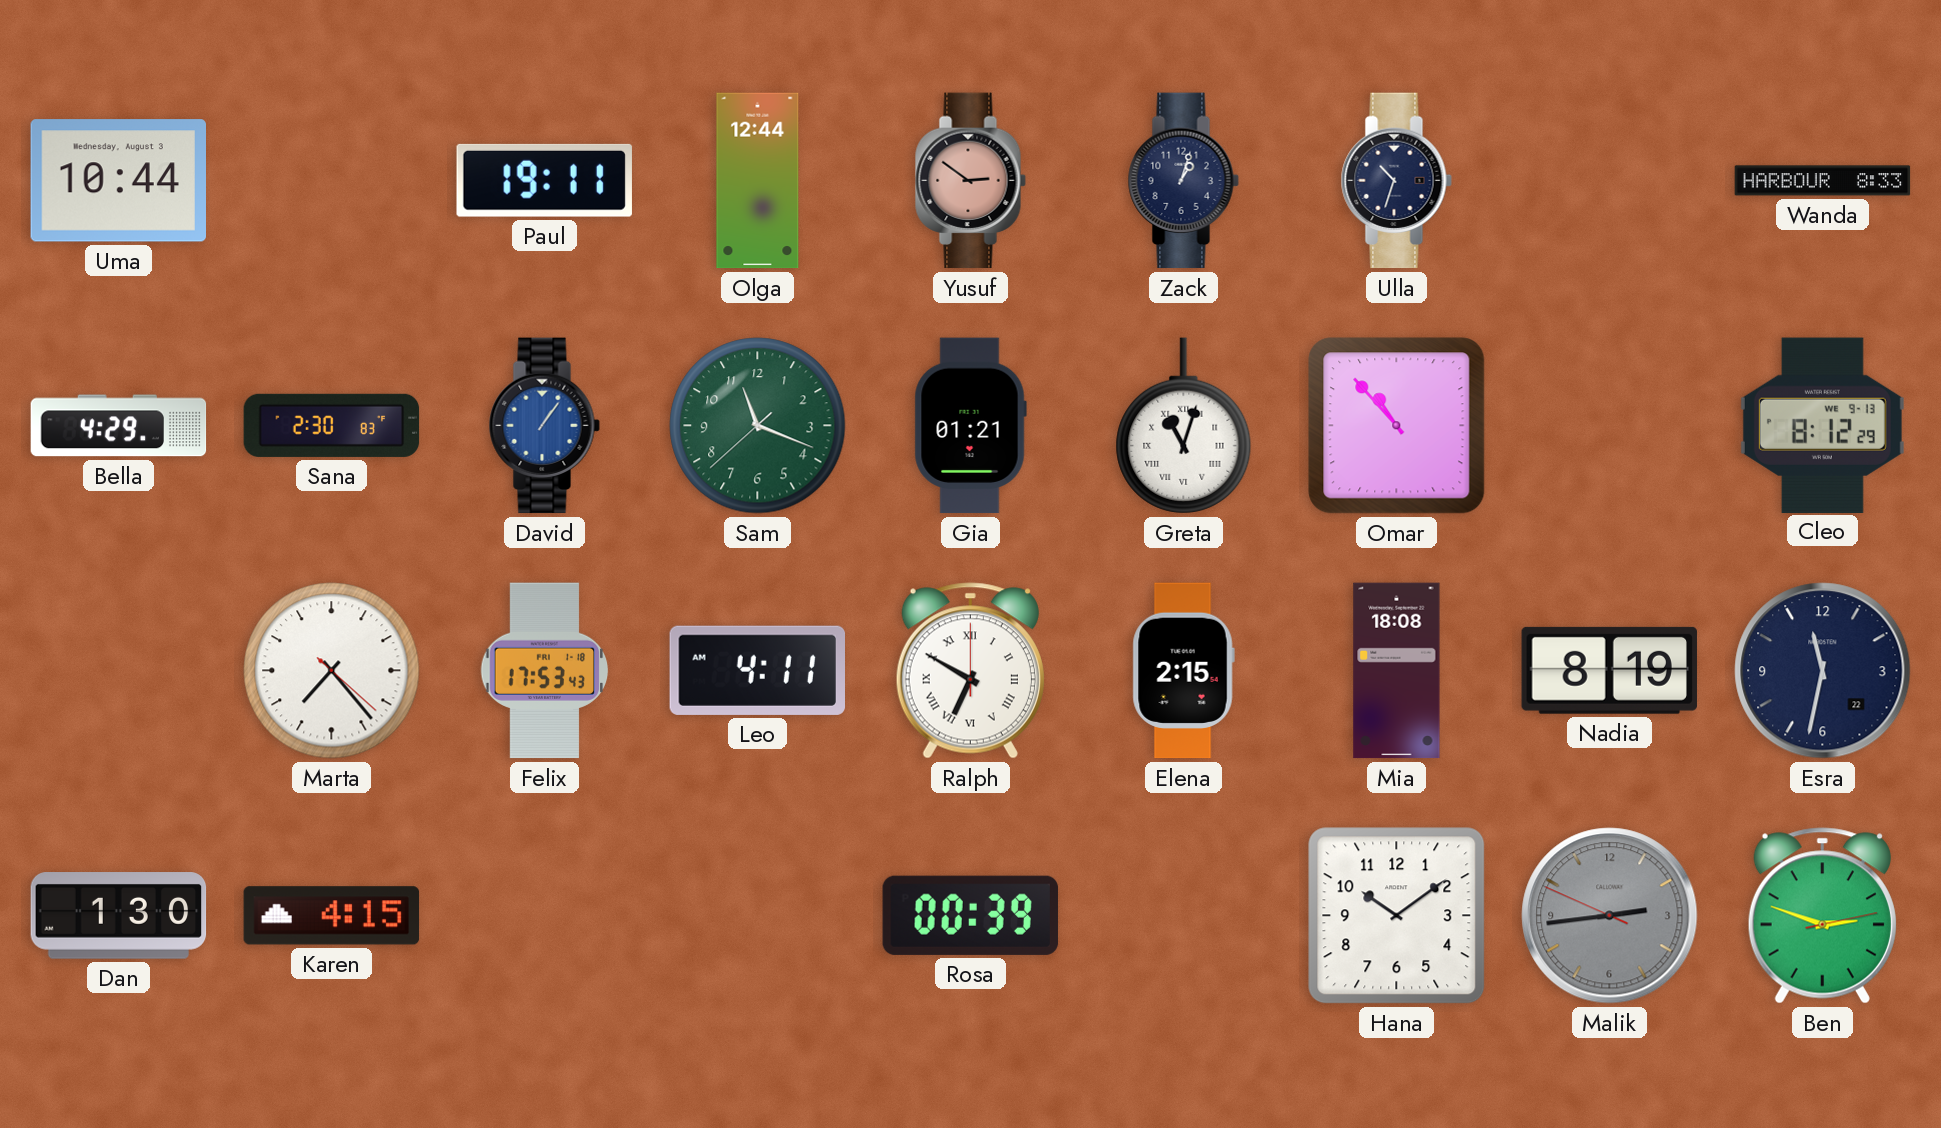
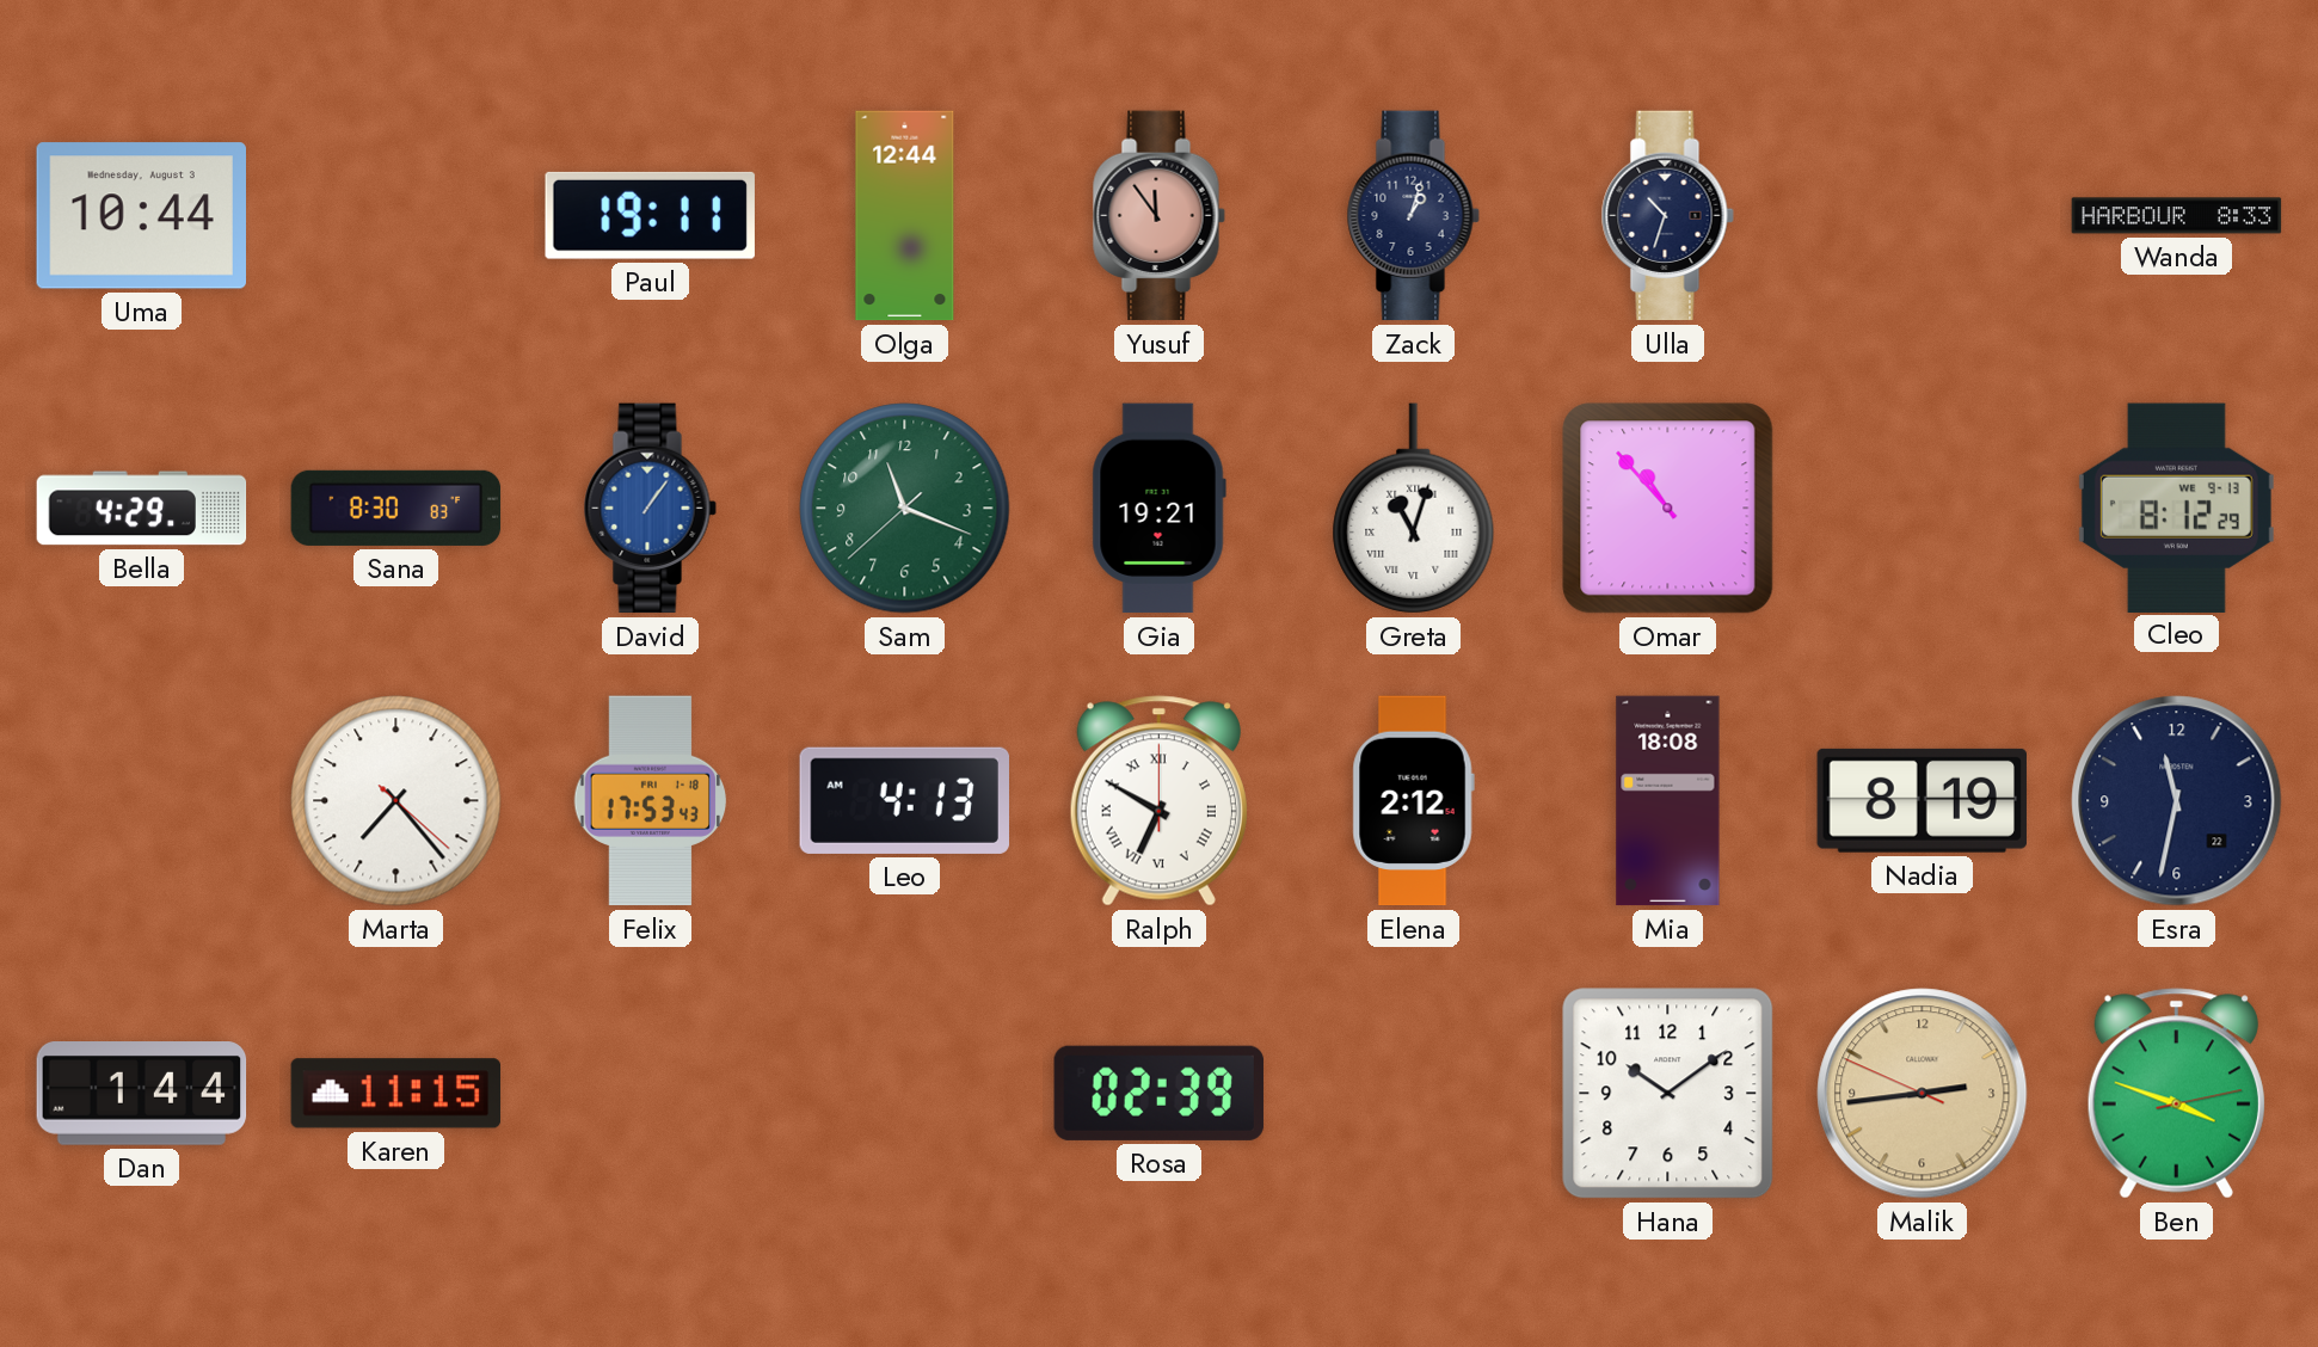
Yusuf: 2:51 -> 11:54 (1158, 216)
Sana: 2:30 -> 8:30 (396, 508)
Gia: 01:21 -> 19:21 (1158, 509)
Leo: 4:11 -> 4:13 (904, 800)
Elena: 2:15 -> 2:12 (1413, 801)
Dan: 1:30 -> 1:44 (142, 1094)
Karen: 4:15 -> 11:15 (396, 1094)
Rosa: 00:39 -> 02:39 (1158, 1093)
Malik dial: grey -> champagne (1923, 1094)
Ben: 2:48 -> 3:48 (2176, 1094)
